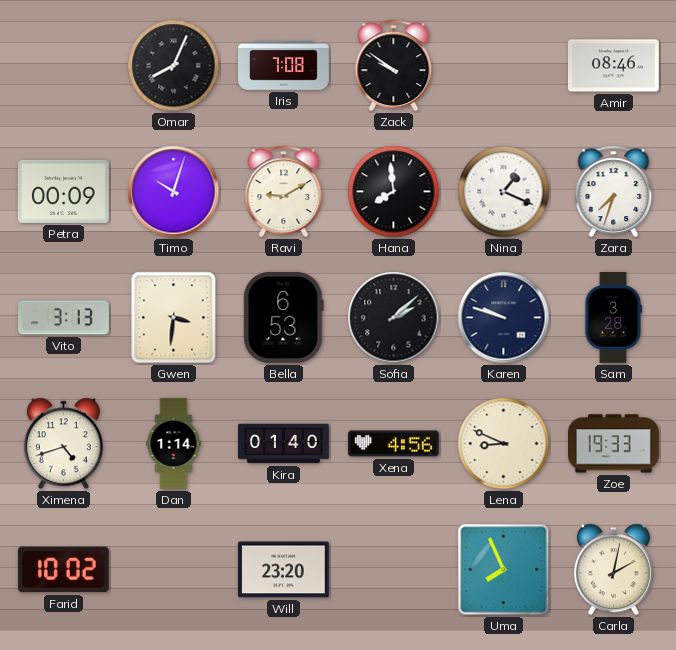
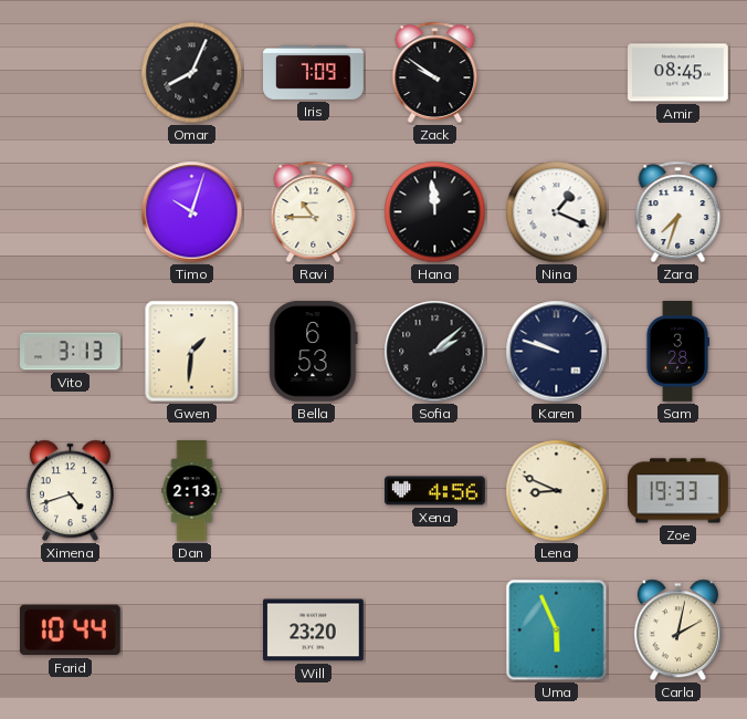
Iris: 7:08 -> 7:09 (314, 72)
Amir: 08:46 -> 08:45 (678, 73)
Petra: 00:09 -> none (63, 191)
Ravi: 9:10 -> 10:45 (314, 211)
Hana: 7:59 -> 11:59 (435, 212)
Gwen: 3:31 -> 1:31 (192, 352)
Dan: 1:14 -> 2:13 (192, 491)
Kira: 01:40 -> none (284, 444)
Farid: 10:02 -> 10:44 (70, 631)
Uma: 7:56 -> 5:56 (557, 631)
